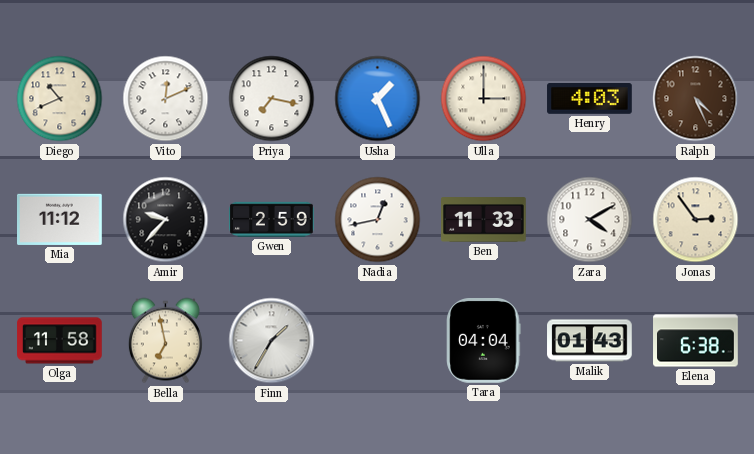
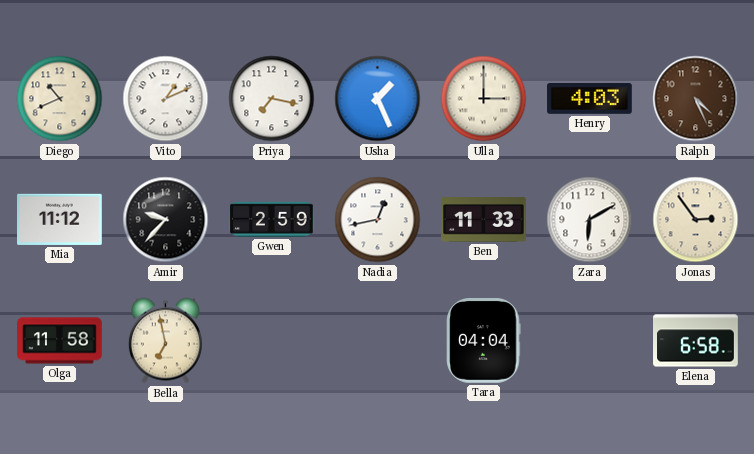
Vito: 12:11 -> 1:11 (166, 99)
Zara: 4:10 -> 6:10 (590, 220)
Finn: 1:35 -> none (272, 341)
Malik: 01:43 -> none (590, 341)
Elena: 6:38 -> 6:58 (696, 341)
